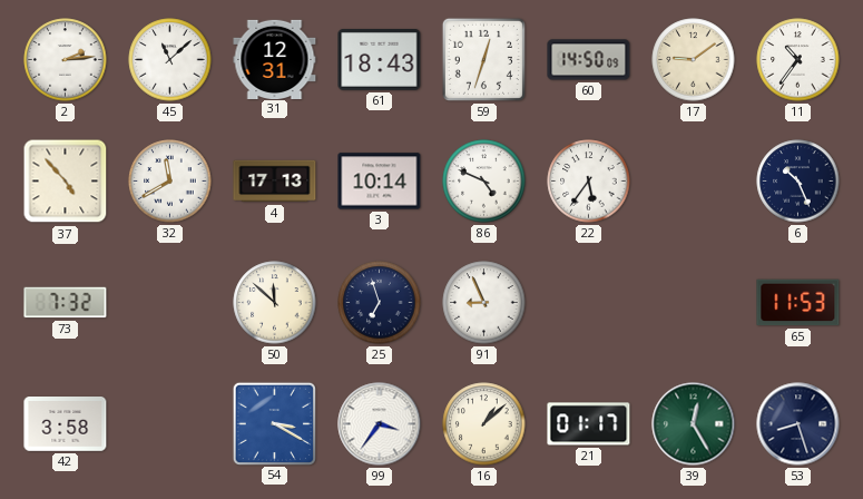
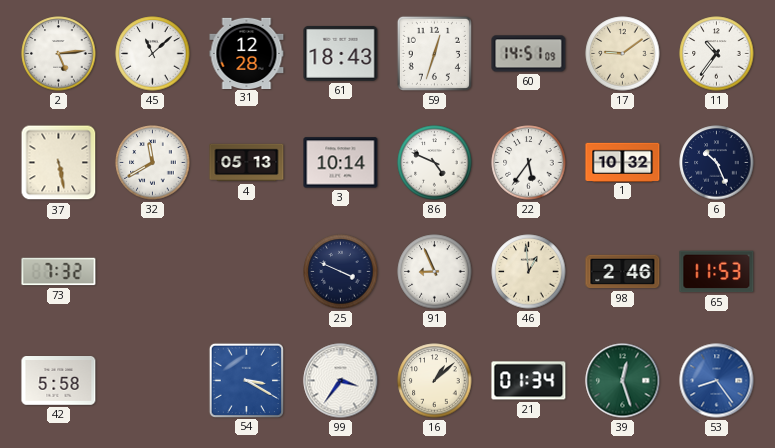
2: 2:14 -> 5:14 (59, 54)
31: 12:31 -> 12:28 (247, 53)
60: 14:50 -> 14:51 (529, 54)
37: 4:53 -> 5:28 (59, 163)
4: 17:13 -> 05:13 (247, 163)
1: none -> 10:32 (623, 162)
50: 11:52 -> none (275, 303)
25: 6:57 -> 3:49 (341, 272)
46: none -> 12:59 (529, 272)
98: none -> 2:46 (623, 272)
42: 3:58 -> 5:58 (59, 381)
21: 01:17 -> 01:34 (529, 381)
39: 12:25 -> 12:27 (623, 381)
53: 8:27 -> 8:24 (717, 381)
53 dial: navy -> blue (717, 381)
